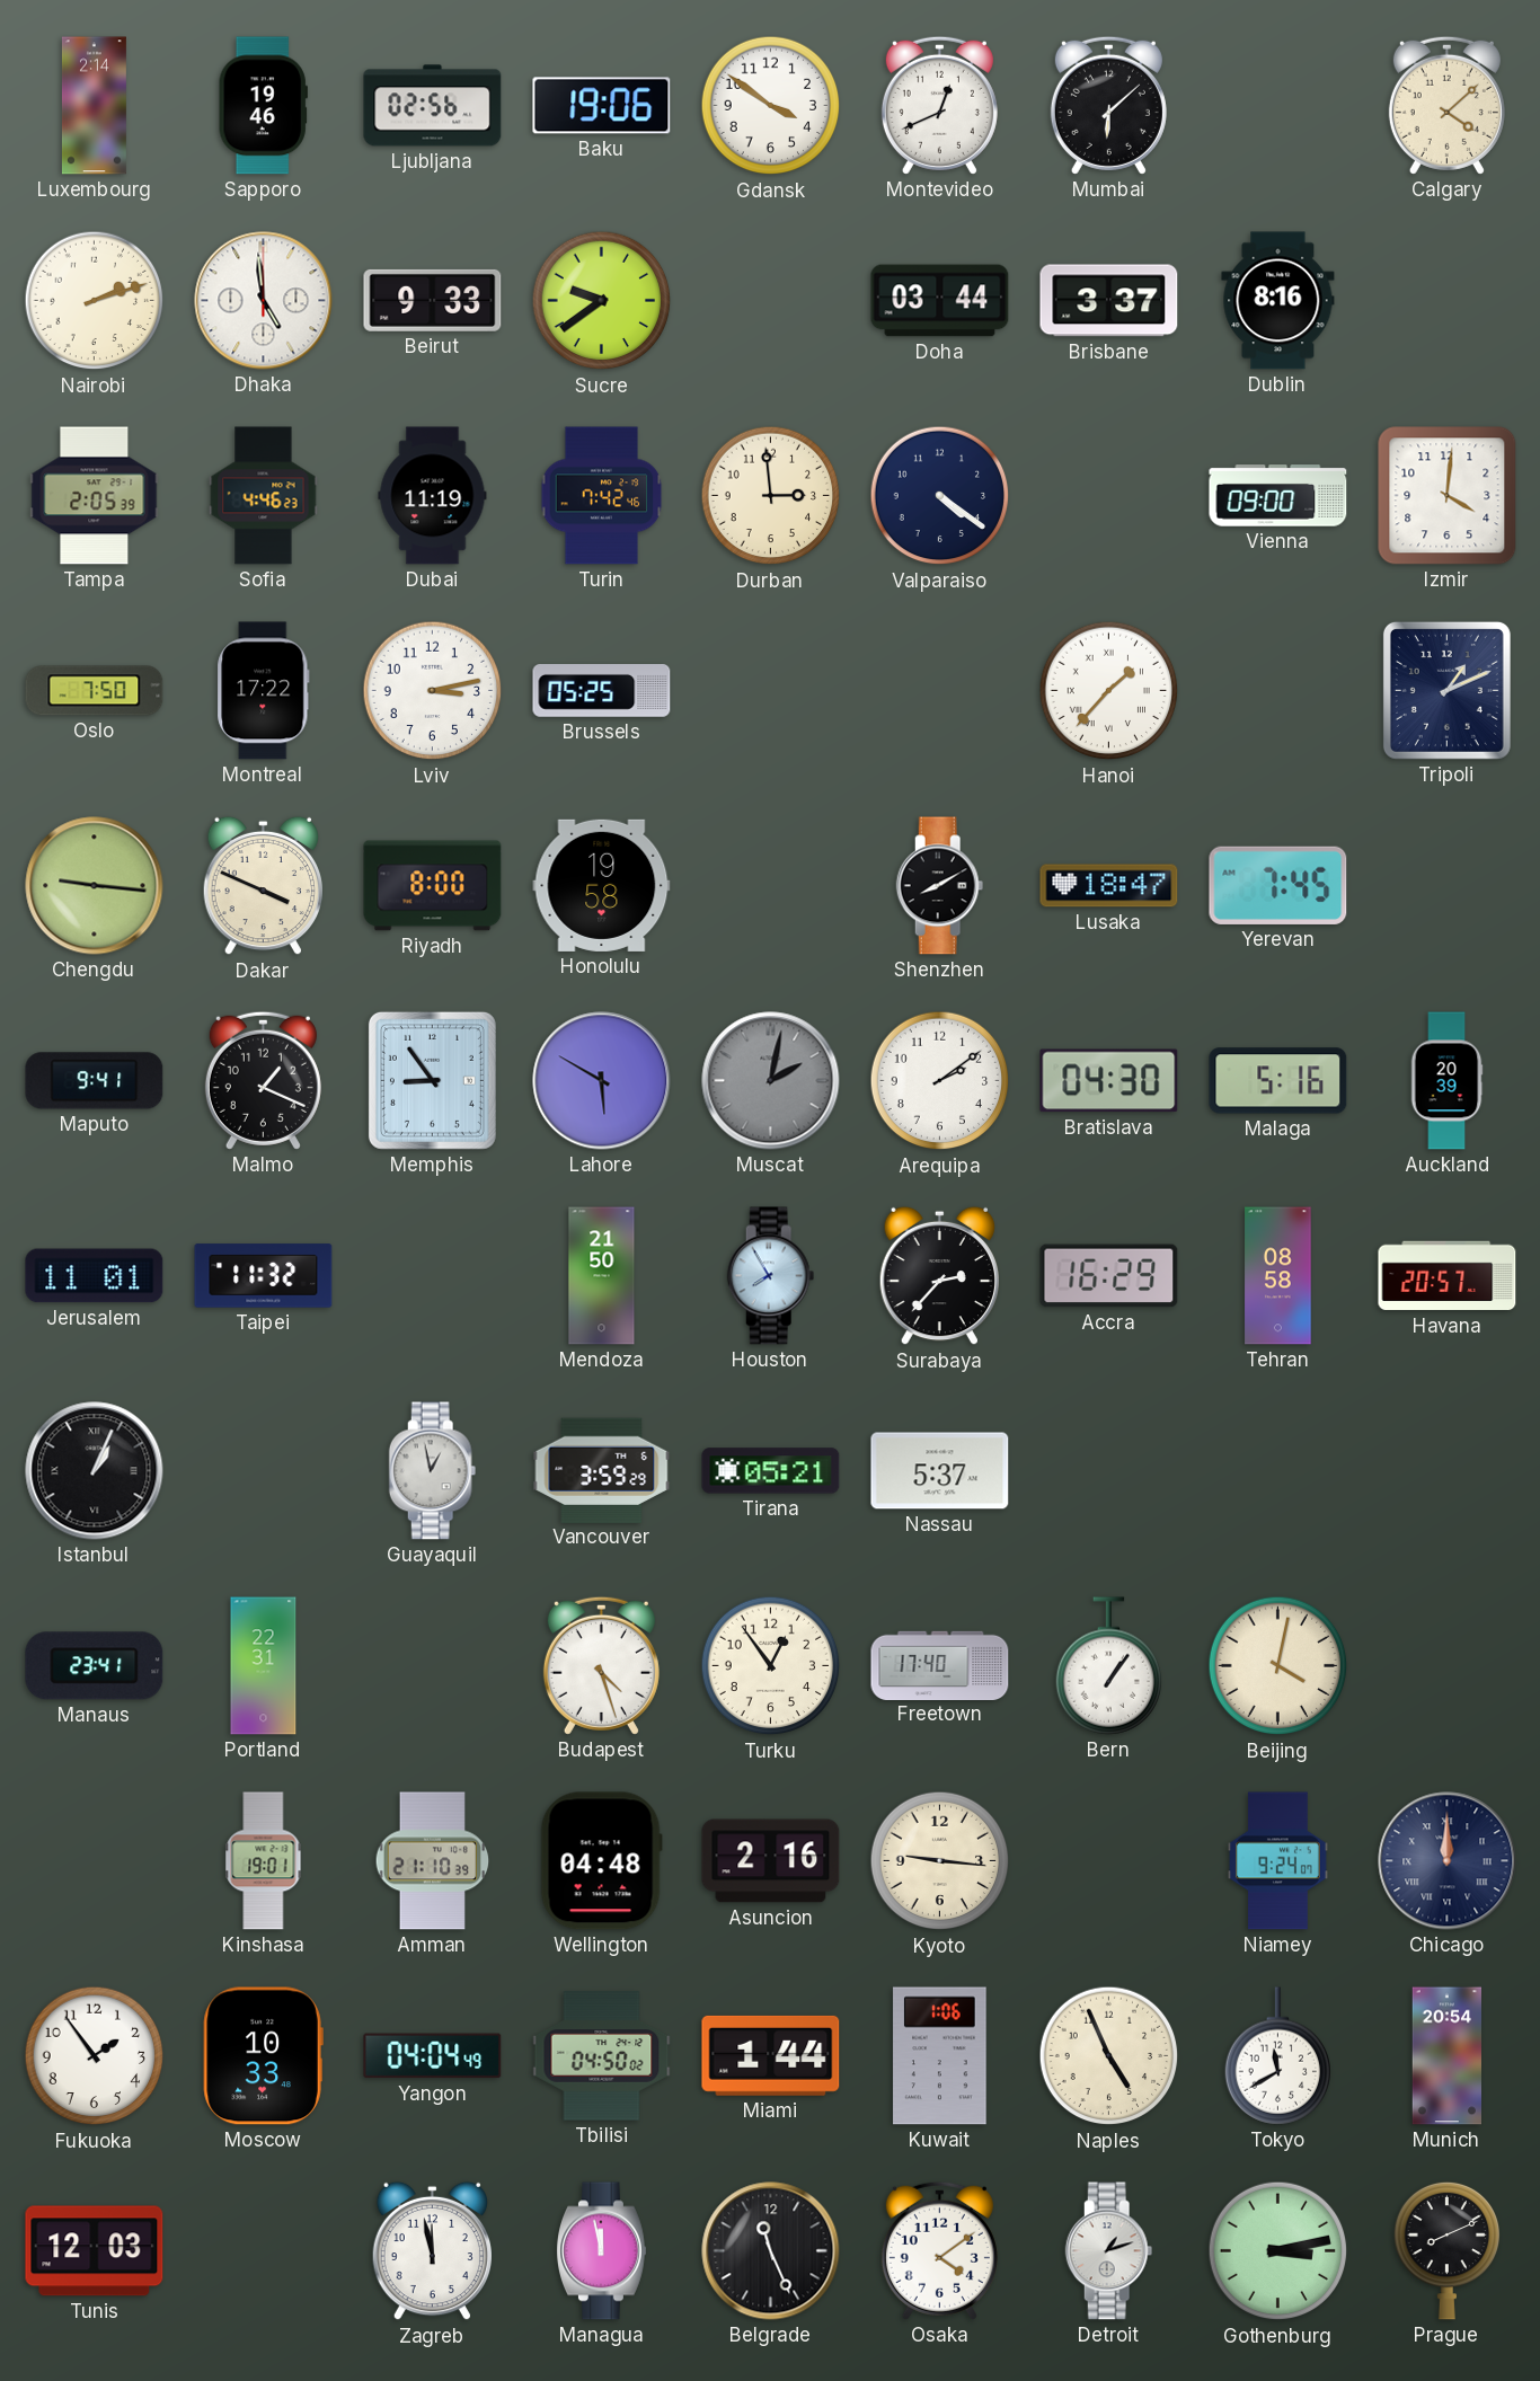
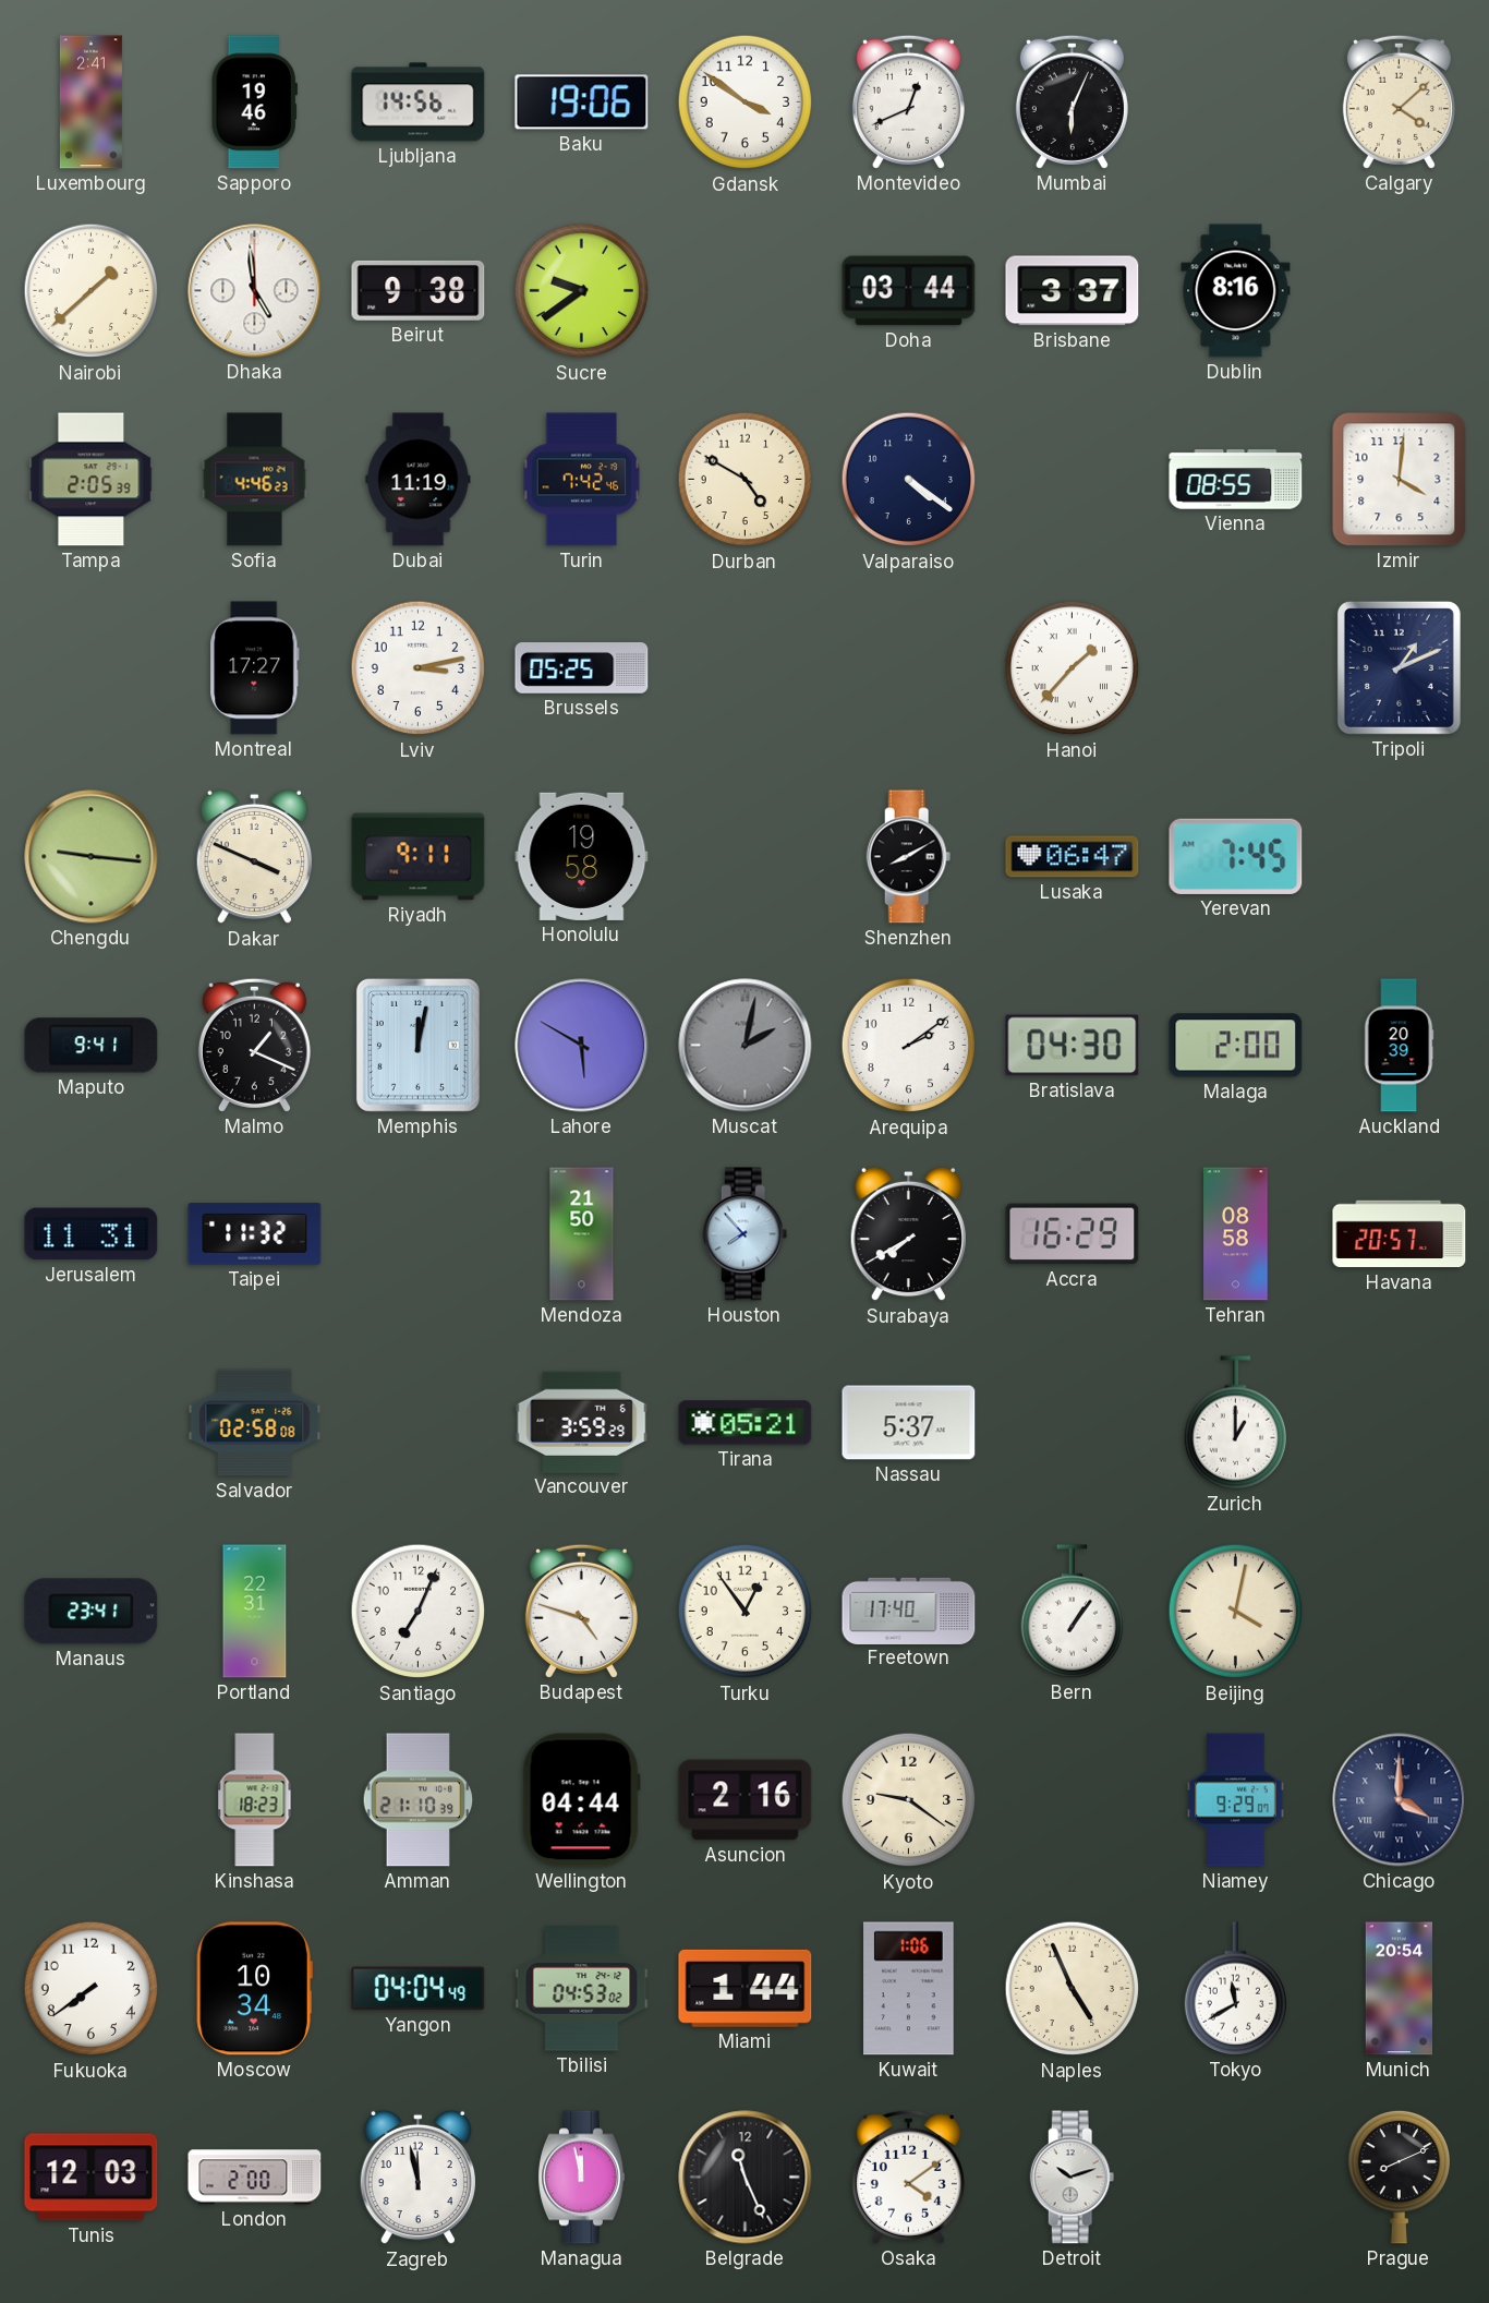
Luxembourg: 2:14 -> 2:41 (90, 103)
Ljubljana: 02:56 -> 14:56 (419, 103)
Mumbai: 6:08 -> 6:04 (1072, 101)
Nairobi: 2:12 -> 1:38 (92, 291)
Beirut: 9:33 -> 9:38 (419, 290)
Durban: 2:59 -> 4:50 (746, 480)
Vienna: 09:00 -> 08:55 (1236, 480)
Oslo: 7:50 -> none (95, 691)
Montreal: 17:22 -> 17:27 (255, 668)
Riyadh: 8:00 -> 9:11 (419, 857)
Lusaka: 18:47 -> 06:47 (1073, 857)
Memphis: 8:54 -> 12:02 (417, 1045)
Malaga: 5:16 -> 2:00 (1236, 1046)
Jerusalem: 11:01 -> 11:31 (92, 1234)
Houston: 7:55 -> 7:53 (746, 1234)
Surabaya: 2:37 -> 7:40 (908, 1234)
Istanbul: 1:04 -> none (95, 1471)
Salvador: none -> 02:58 (255, 1423)
Guayaquil: 12:58 -> none (433, 1471)
Zurich: none -> 1:00 (1235, 1423)
Santiago: none -> 7:04 (419, 1612)
Budapest: 4:27 -> 4:48 (581, 1611)
Kinshasa: 19:01 -> 18:23 (255, 1800)
Wellington: 04:48 -> 04:44 (581, 1800)
Kyoto: 9:16 -> 9:21 (909, 1800)
Niamey: 9:24 -> 9:29 (1236, 1800)
Chicago: 12:00 -> 4:00 (1400, 1800)
Fukuoka: 1:54 -> 7:39 (92, 1989)
Moscow: 10:33 -> 10:34 (254, 1989)
Tbilisi: 04:50 -> 04:53 (582, 1989)
London: none -> 2:00 (255, 2178)
Detroit: 1:12 -> 10:12 (1073, 2178)
Gothenburg: 3:13 -> none (1278, 2251)
